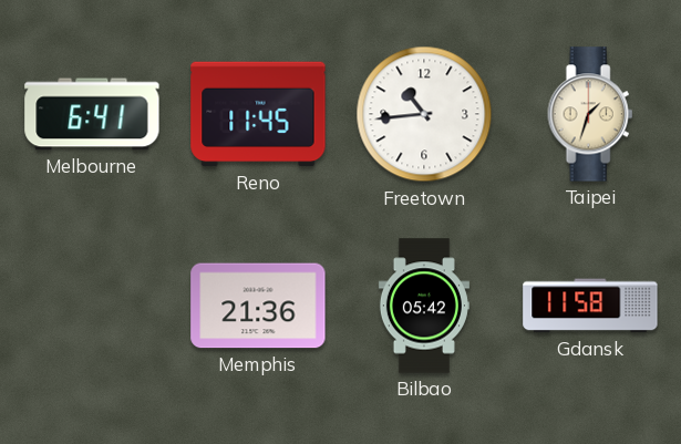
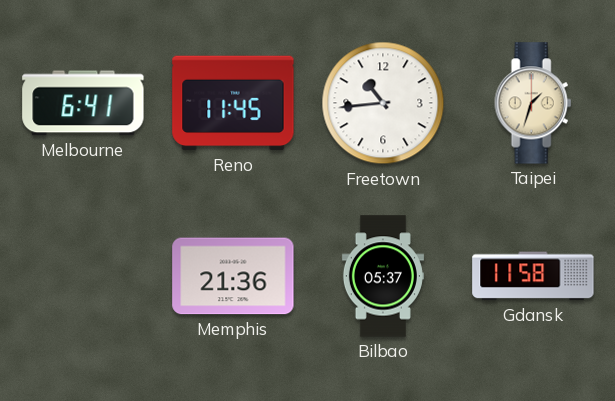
Bilbao: 05:42 -> 05:37 (383, 276)
